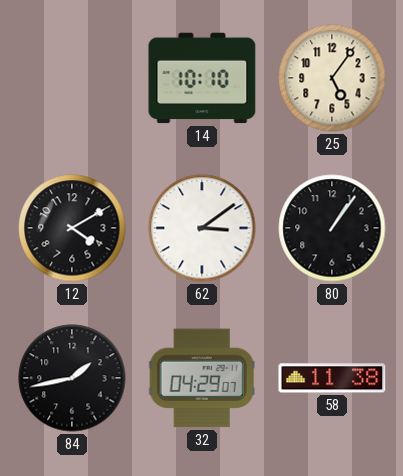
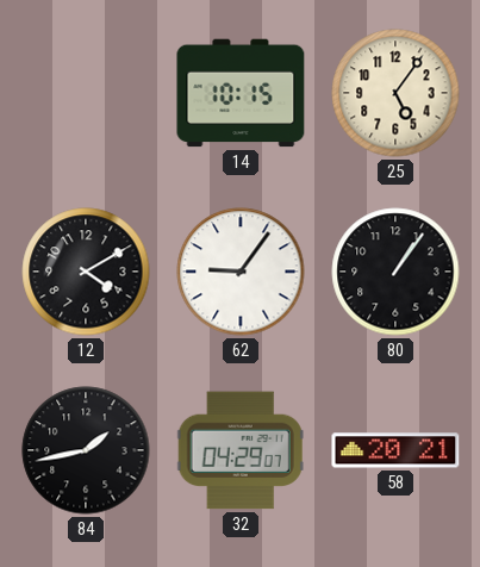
14: 10:10 -> 10:15 (241, 93)
62: 3:09 -> 9:06 (241, 272)
58: 11:38 -> 20:21 (395, 450)
